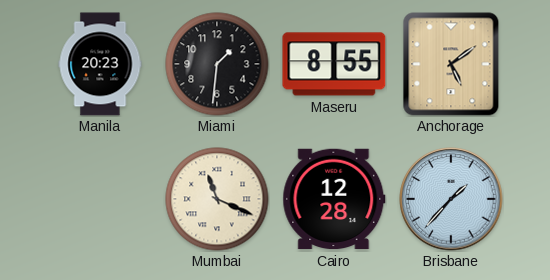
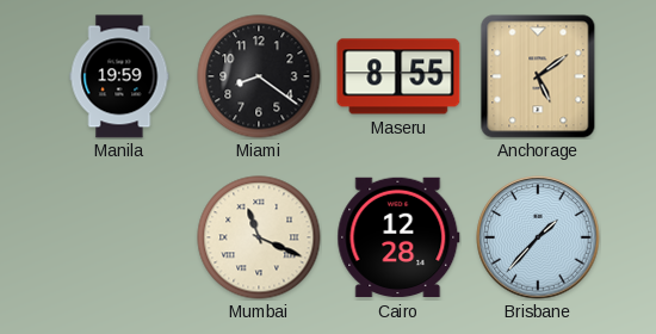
Manila: 20:23 -> 19:59 (119, 76)
Miami: 1:31 -> 8:21 (259, 76)
